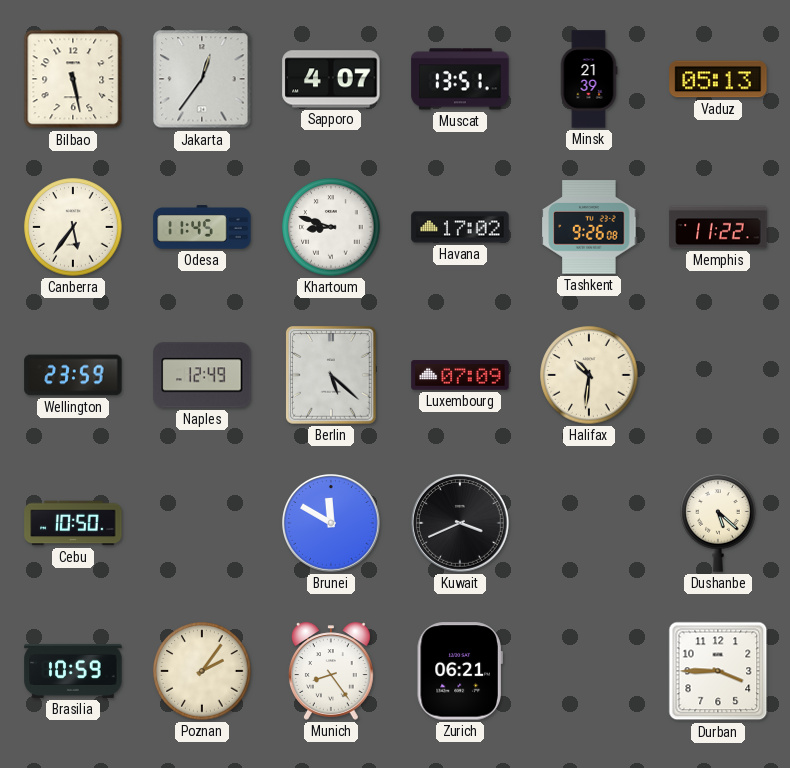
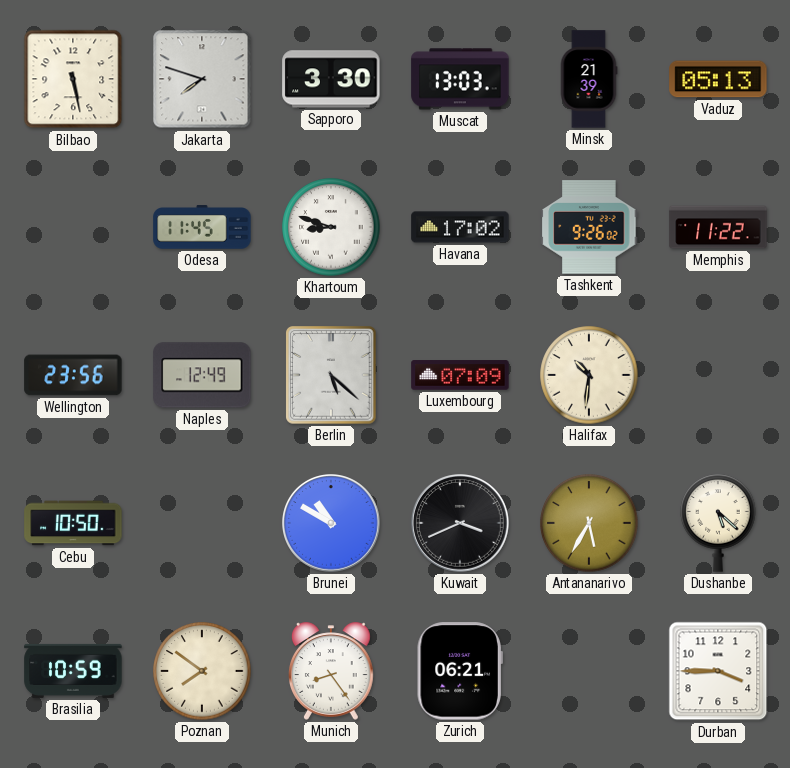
Jakarta: 12:36 -> 7:48 (202, 79)
Sapporo: 4:07 -> 3:30 (331, 79)
Muscat: 13:51 -> 13:03 (460, 79)
Canberra: 5:36 -> none (73, 227)
Tashkent: 9:26:08 -> 9:26:02 (589, 227)
Wellington: 23:59 -> 23:56 (73, 375)
Brunei: 11:50 -> 10:50 (332, 524)
Antananarivo: none -> 5:35 (589, 523)
Poznan: 2:06 -> 7:51 (202, 671)
